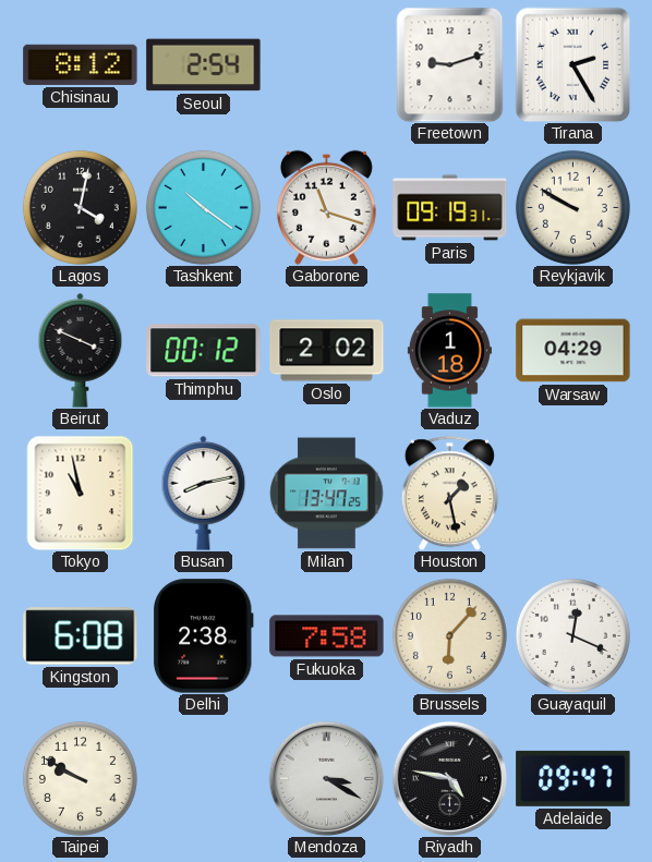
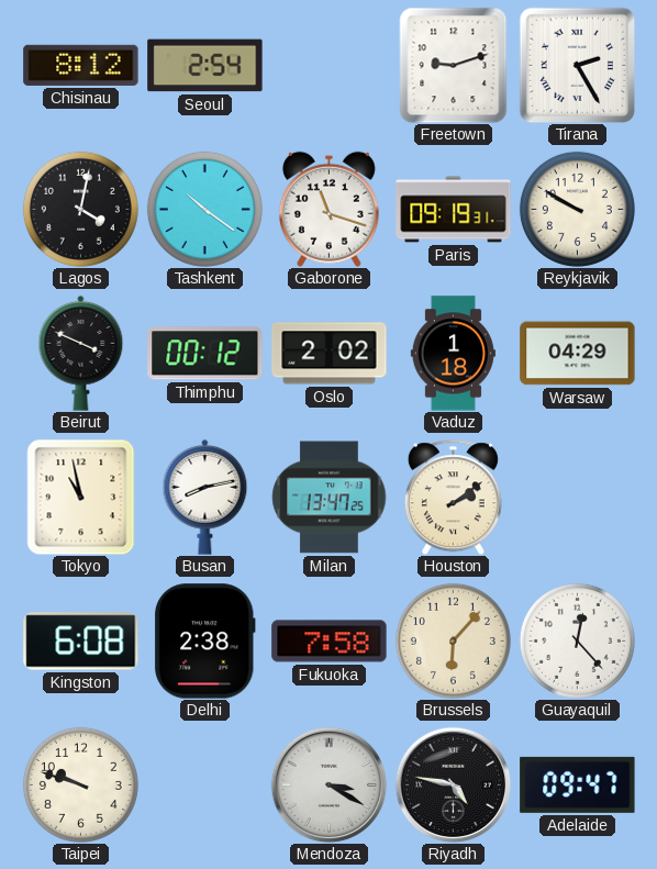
Houston: 1:28 -> 2:09 (453, 497)
Guayaquil: 12:19 -> 12:23 (577, 640)
Taipei: 9:50 -> 9:48 (80, 784)
